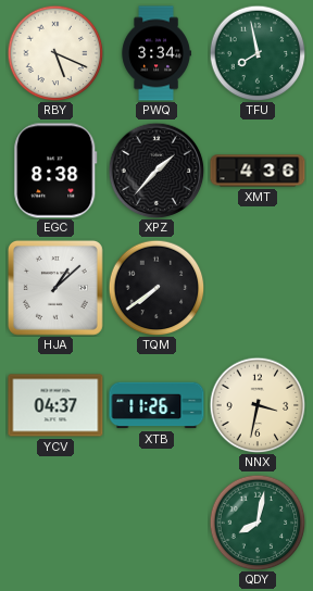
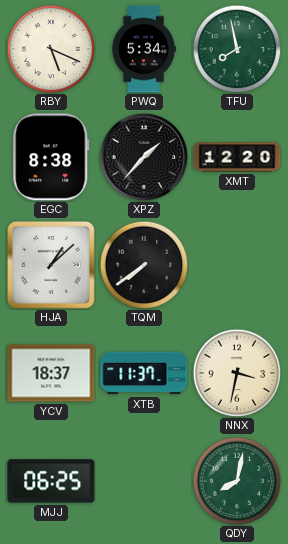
PWQ: 3:34 -> 5:34 (144, 49)
XMT: 4:36 -> 12:20 (237, 157)
YCV: 04:37 -> 18:37 (51, 373)
XTB: 11:26 -> 11:37 (144, 373)
MJJ: none -> 06:25 (51, 481)
